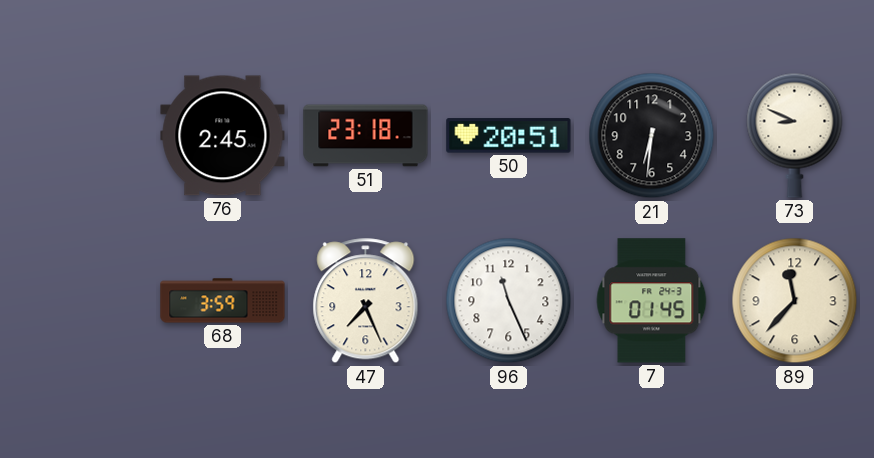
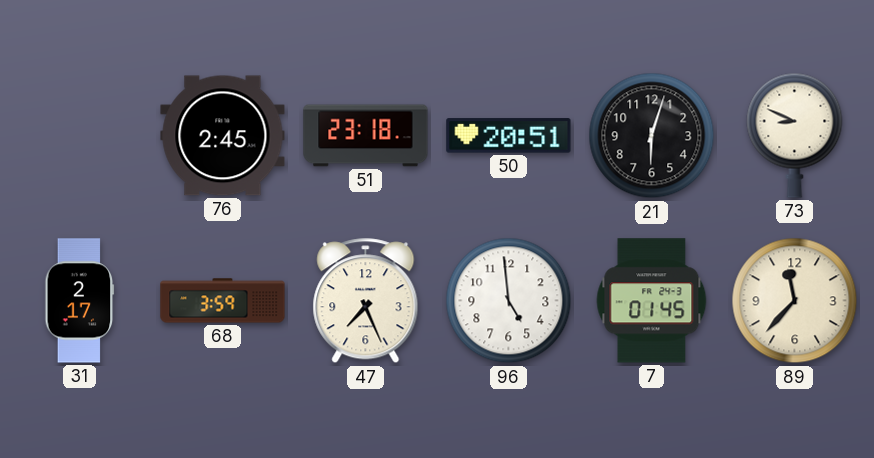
21: 6:31 -> 6:03 (652, 136)
31: none -> 2:17 (80, 301)
96: 11:26 -> 4:59 (509, 301)
